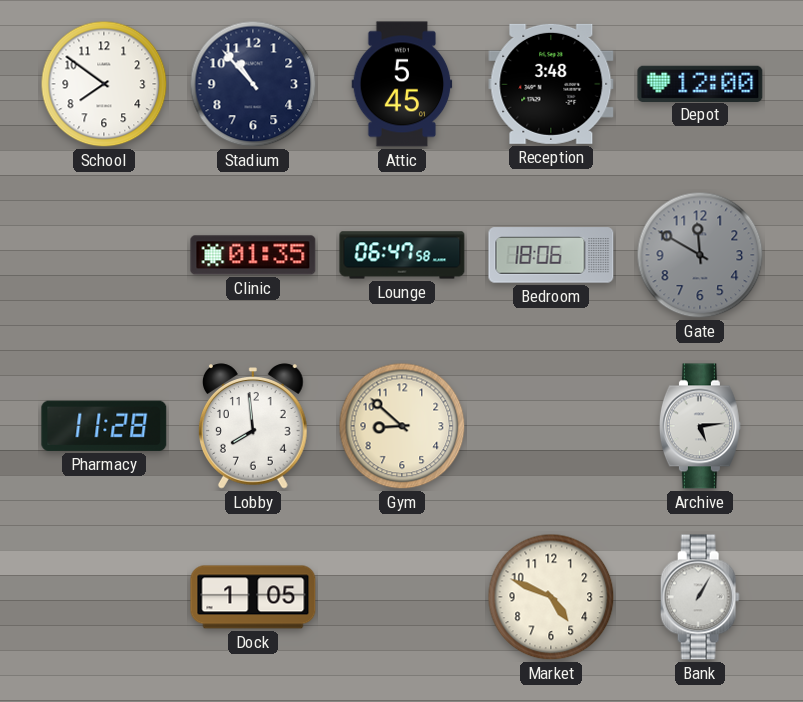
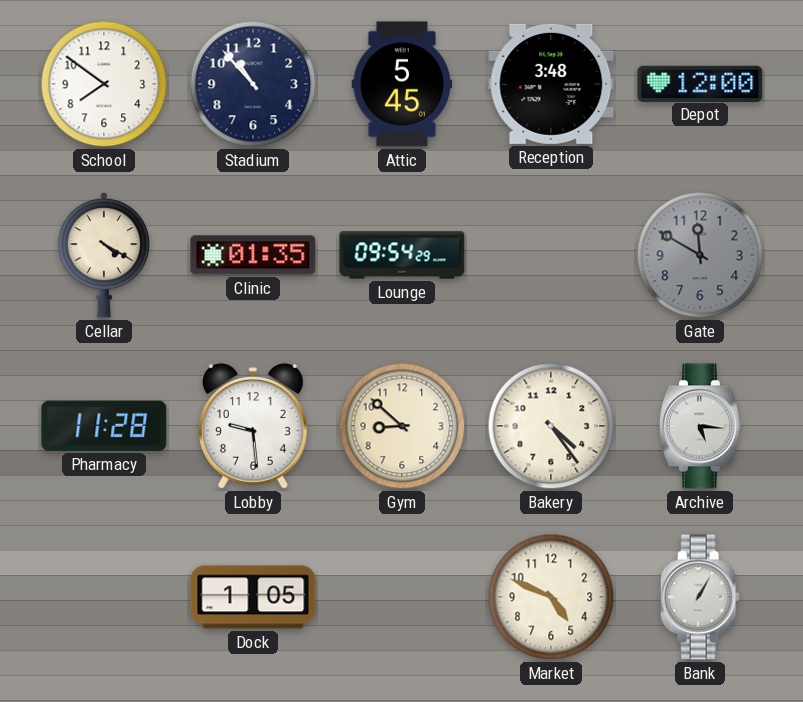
Cellar: none -> 4:20 (103, 255)
Lounge: 06:47 -> 09:54 (402, 255)
Bedroom: 18:06 -> none (551, 255)
Lobby: 7:59 -> 9:29 (254, 426)
Bakery: none -> 4:24 (551, 426)
Archive: 5:14 -> 5:16 (700, 426)
